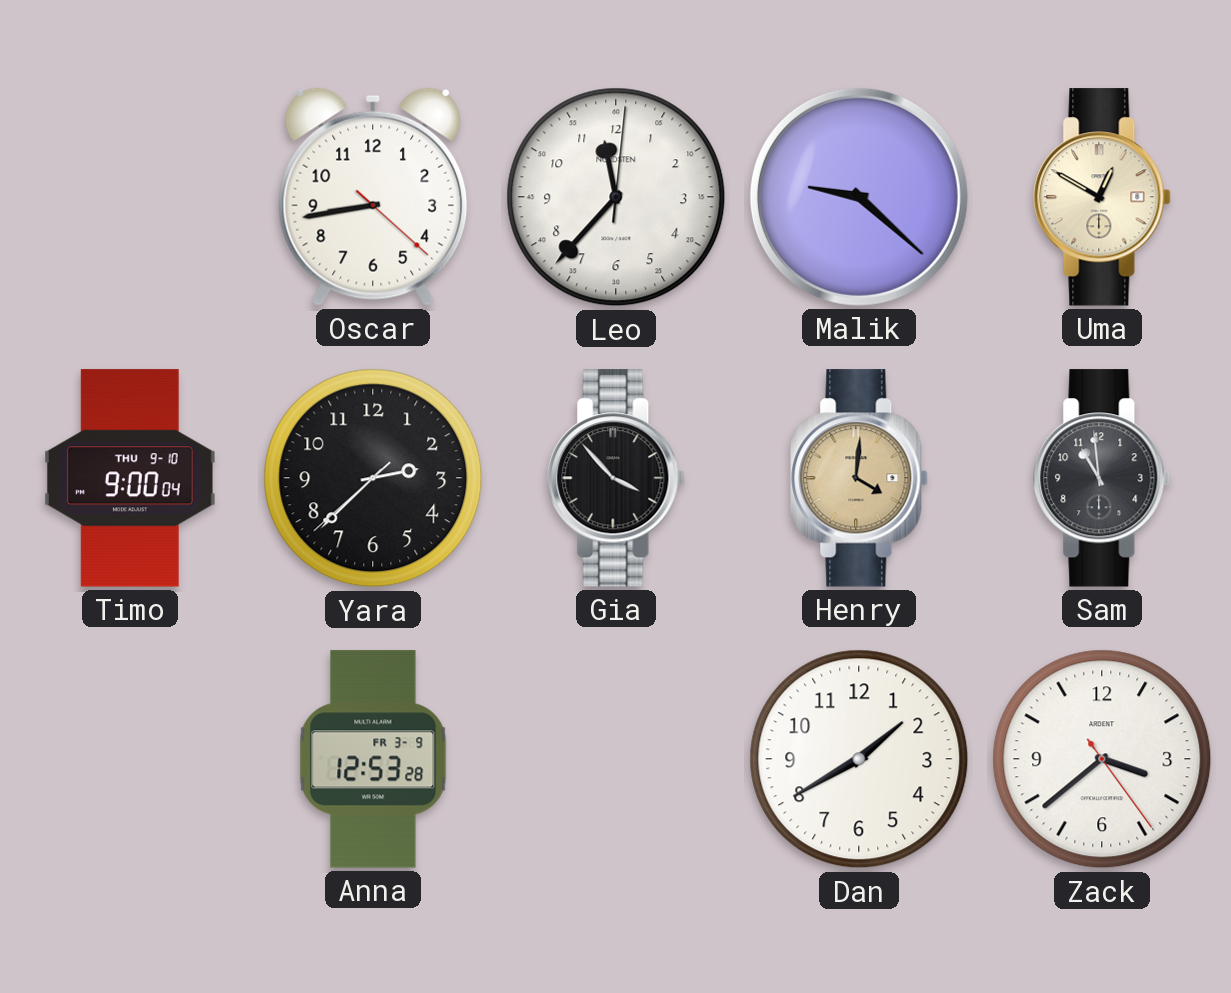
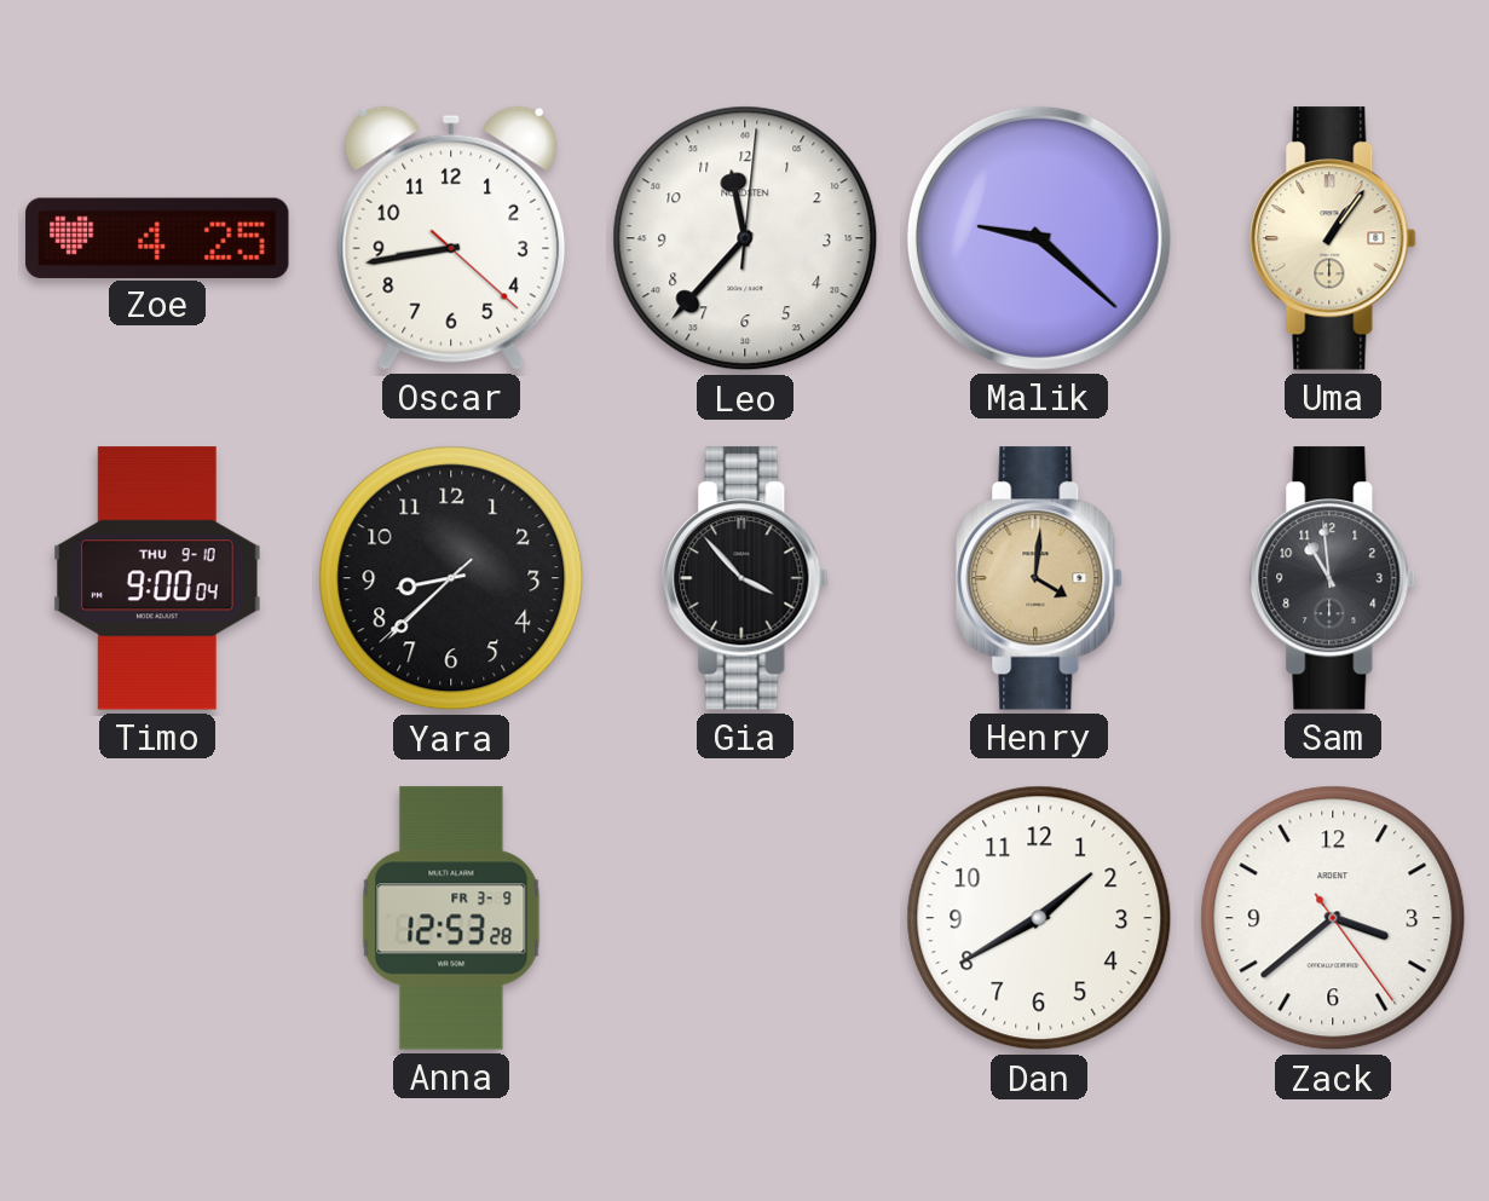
Zoe: none -> 4:25 (157, 237)
Uma: 12:50 -> 1:06 (1333, 238)
Yara: 2:37 -> 8:37 (451, 578)
